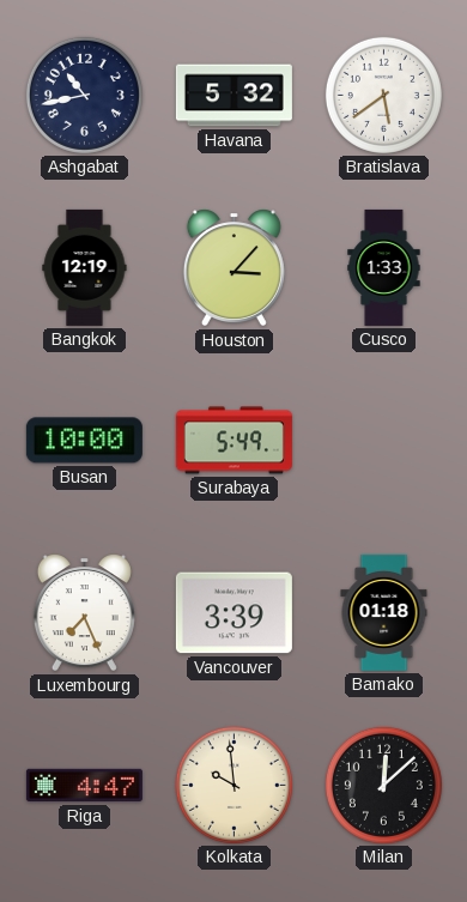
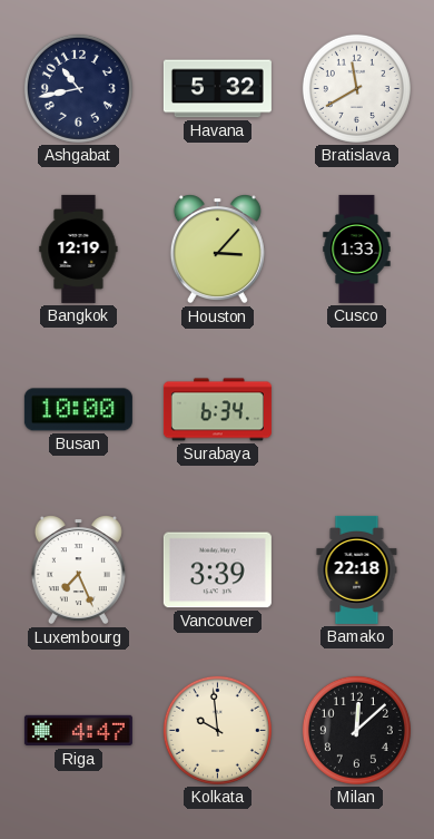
Bratislava: 5:39 -> 11:40 (356, 88)
Surabaya: 5:49 -> 6:34 (217, 410)
Bamako: 01:18 -> 22:18 (357, 569)
